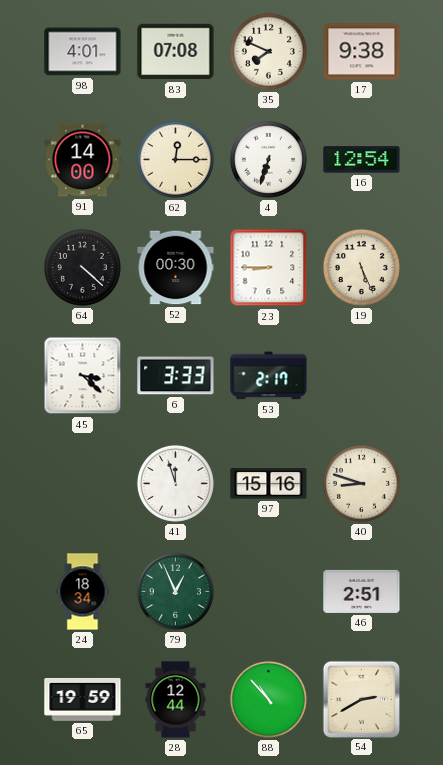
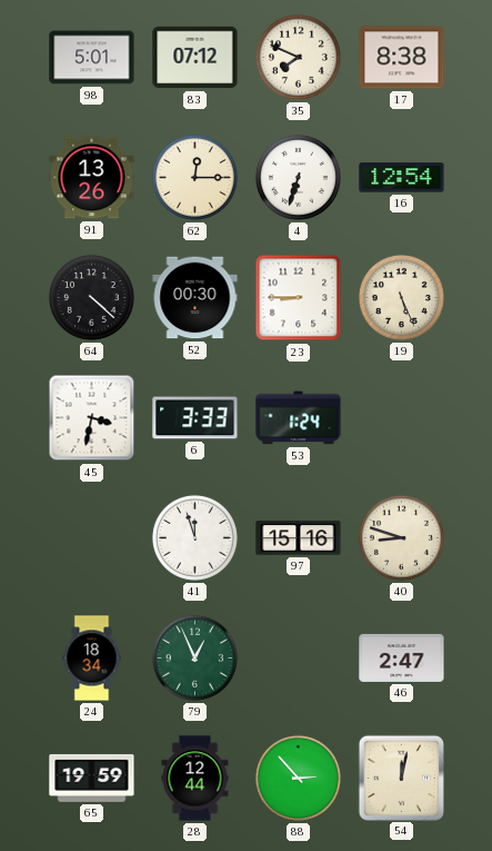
98: 4:01 -> 5:01 (92, 58)
83: 07:08 -> 07:12 (195, 58)
17: 9:38 -> 8:38 (402, 58)
91: 14:00 -> 13:26 (92, 178)
45: 3:22 -> 3:32 (92, 418)
53: 2:17 -> 1:24 (299, 418)
46: 2:51 -> 2:47 (402, 657)
88: 10:53 -> 2:53 (298, 778)
54: 2:40 -> 12:02 (401, 778)
